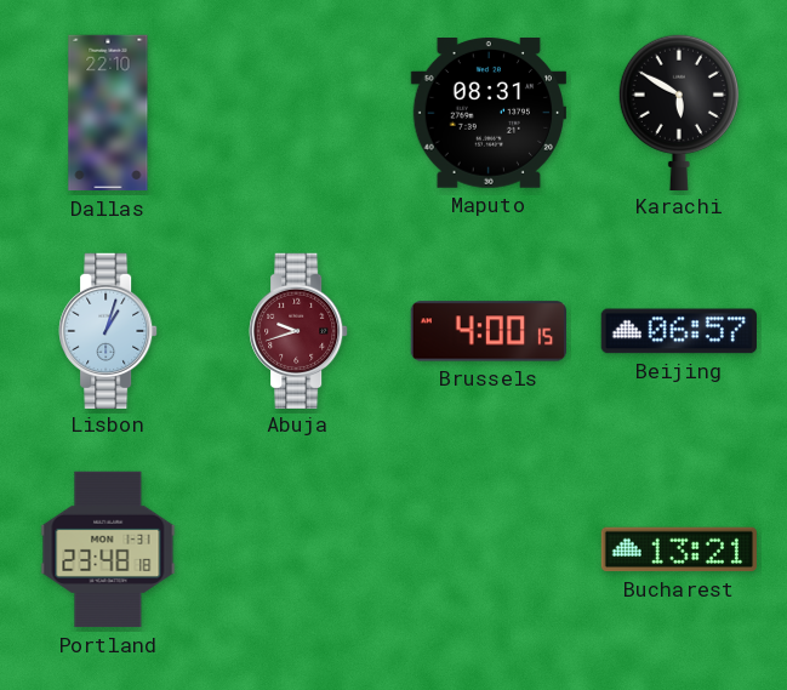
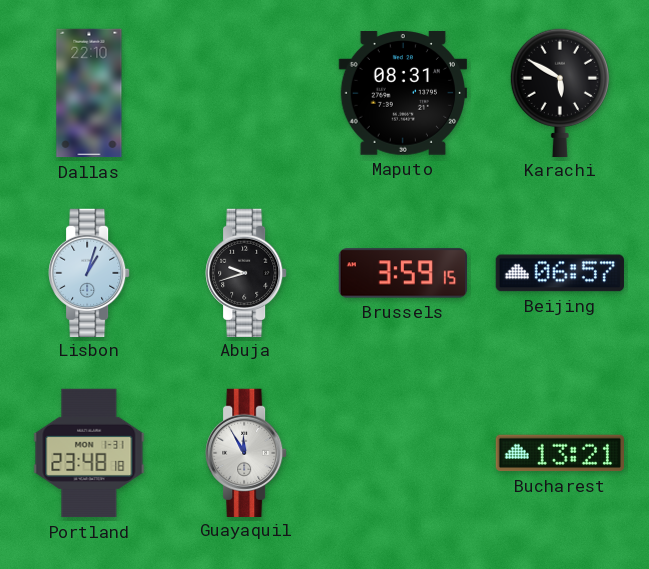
Abuja dial: burgundy -> black (246, 272)
Brussels: 4:00 -> 3:59 (403, 273)
Guayaquil: none -> 11:55 (246, 452)
